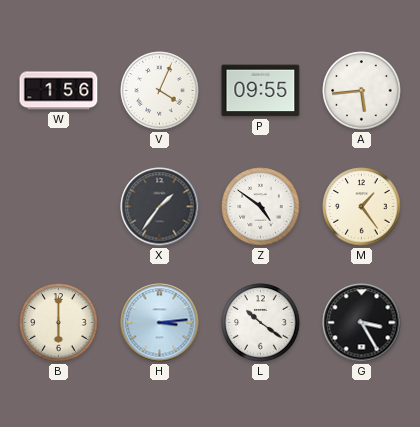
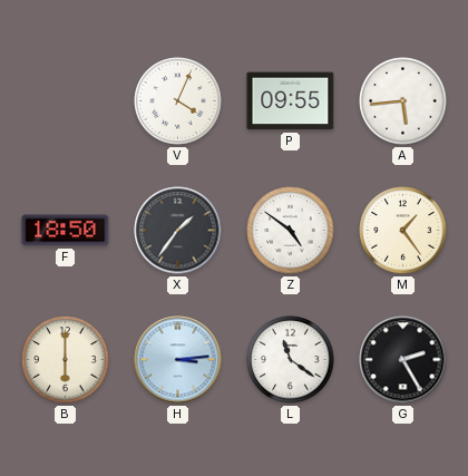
W: 1:56 -> none (59, 91)
F: none -> 18:50 (66, 231)
L: 10:21 -> 11:21 (291, 360)
G: 3:25 -> 2:25 (403, 360)
